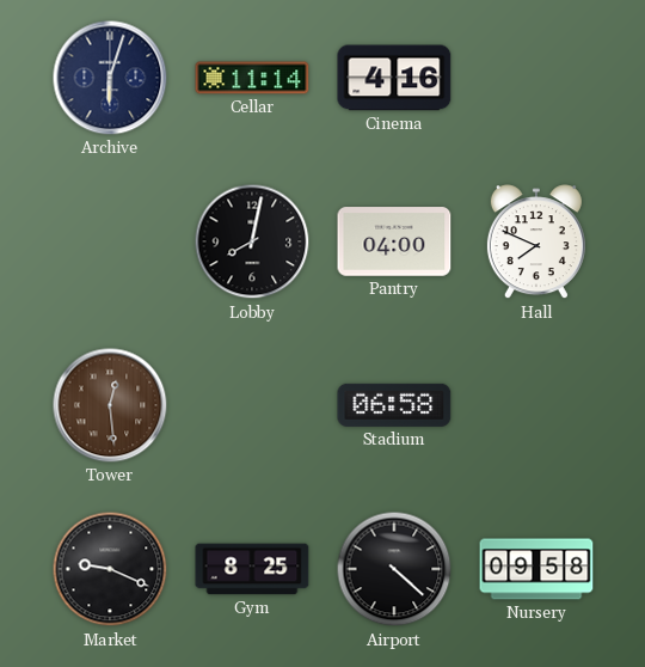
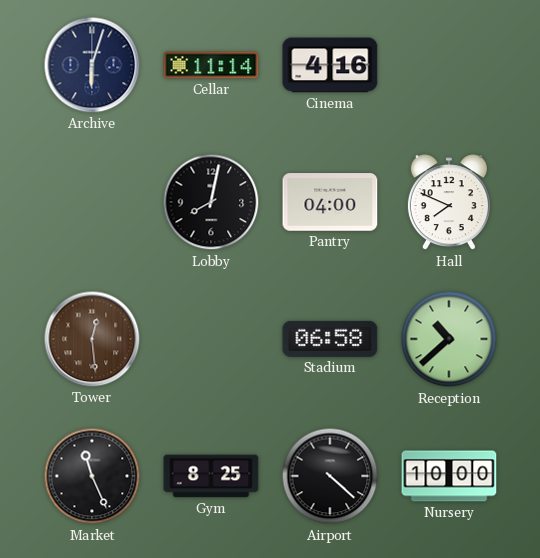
Reception: none -> 10:38 (449, 339)
Market: 9:19 -> 11:26 (92, 476)
Nursery: 09:58 -> 10:00 (449, 476)
